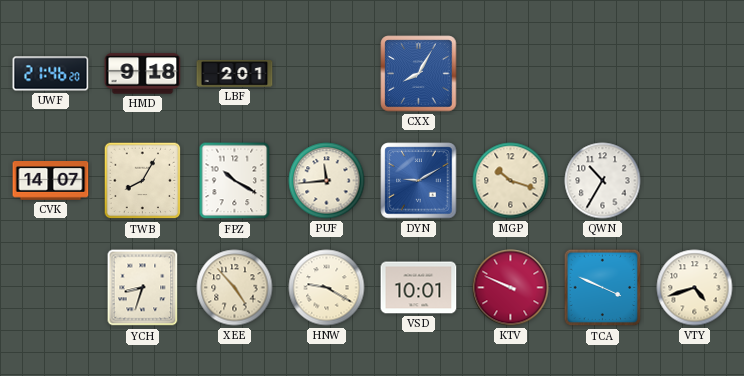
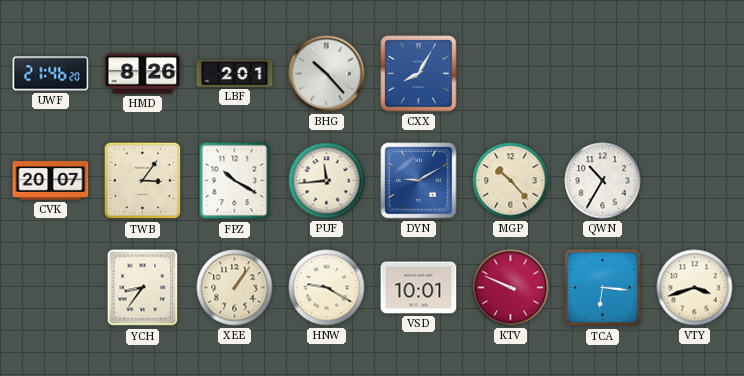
HMD: 9:18 -> 8:26 (143, 74)
BHG: none -> 10:23 (327, 74)
CVK: 14:07 -> 20:07 (51, 181)
TWB: 8:05 -> 3:06 (143, 181)
MGP: 10:18 -> 10:23 (511, 181)
YCH: 8:33 -> 8:36 (143, 288)
XEE: 4:53 -> 1:06 (235, 288)
TCA: 3:49 -> 6:16 (603, 288)
VTY: 4:42 -> 3:42 (695, 288)
